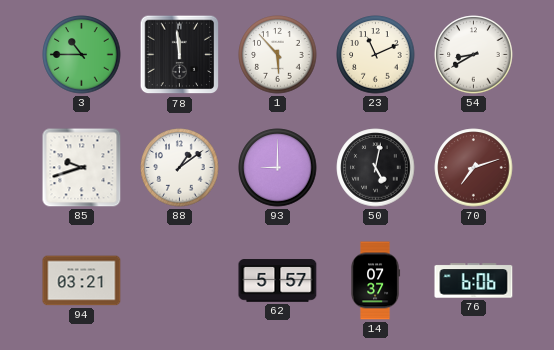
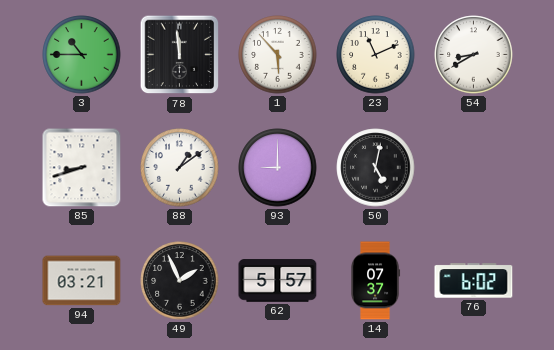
85: 9:42 -> 8:42 (82, 168)
70: 7:12 -> none (474, 168)
49: none -> 1:56 (180, 281)
76: 6:06 -> 6:02 (474, 281)
